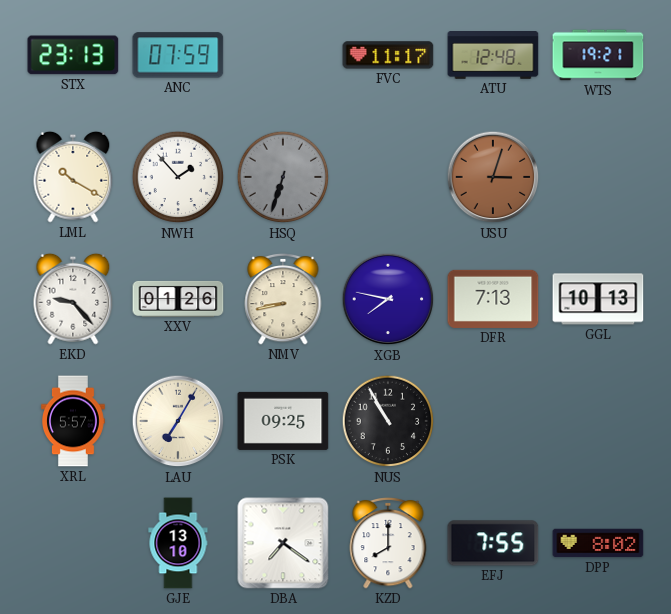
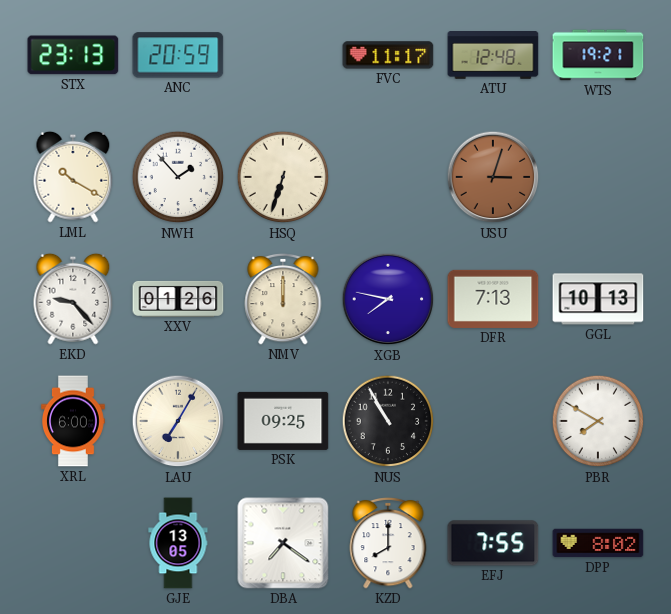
ANC: 07:59 -> 20:59 (178, 55)
HSQ dial: grey -> cream (283, 177)
NMV: 8:43 -> 12:00 (283, 299)
XRL: 5:57 -> 6:00 (73, 421)
PBR: none -> 7:50 (598, 421)
GJE: 13:10 -> 13:05 (178, 543)
